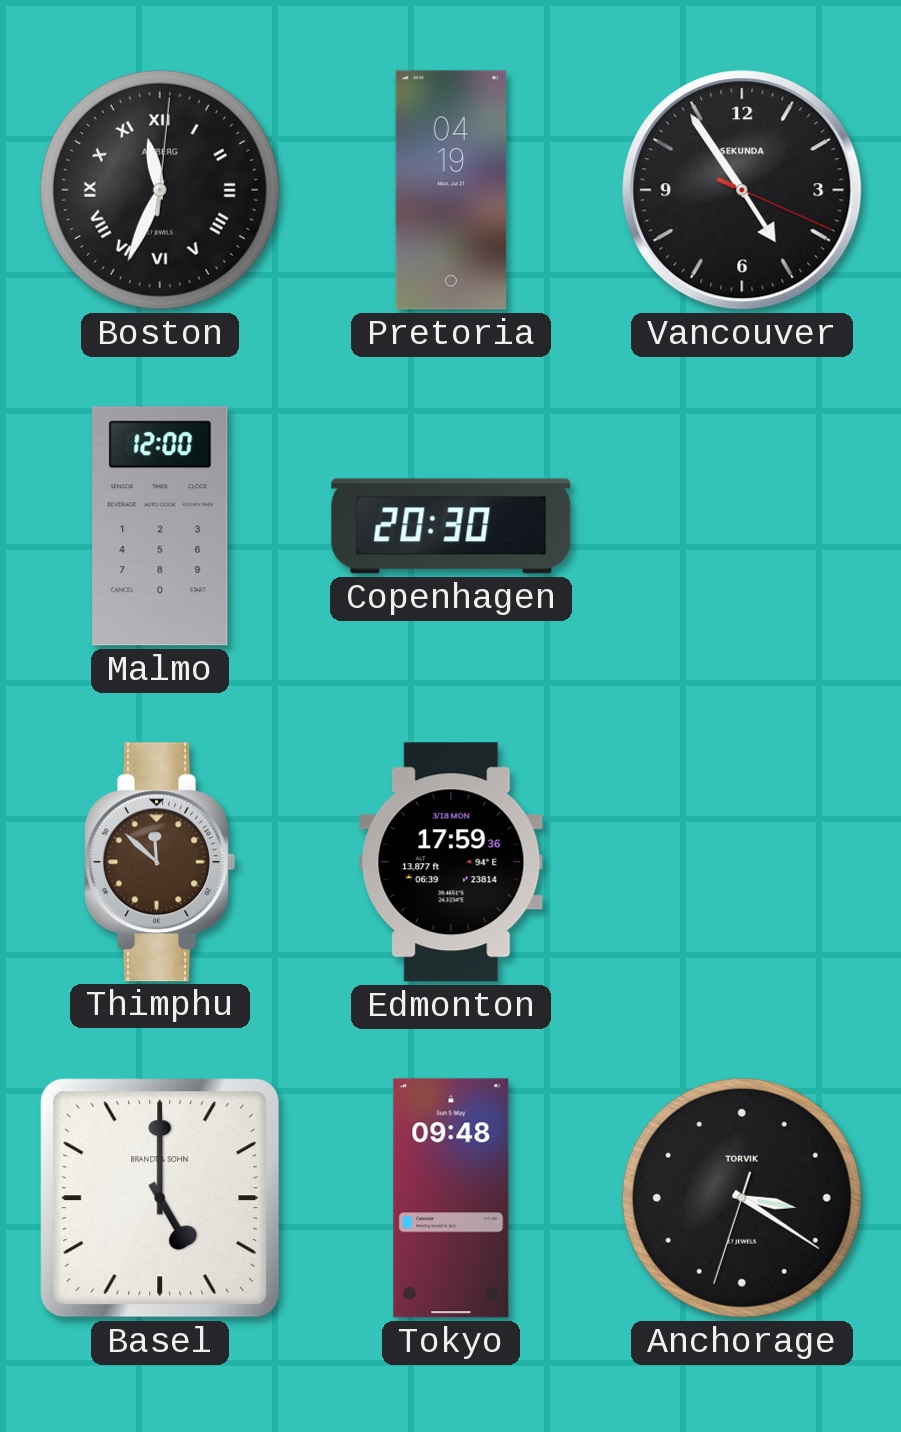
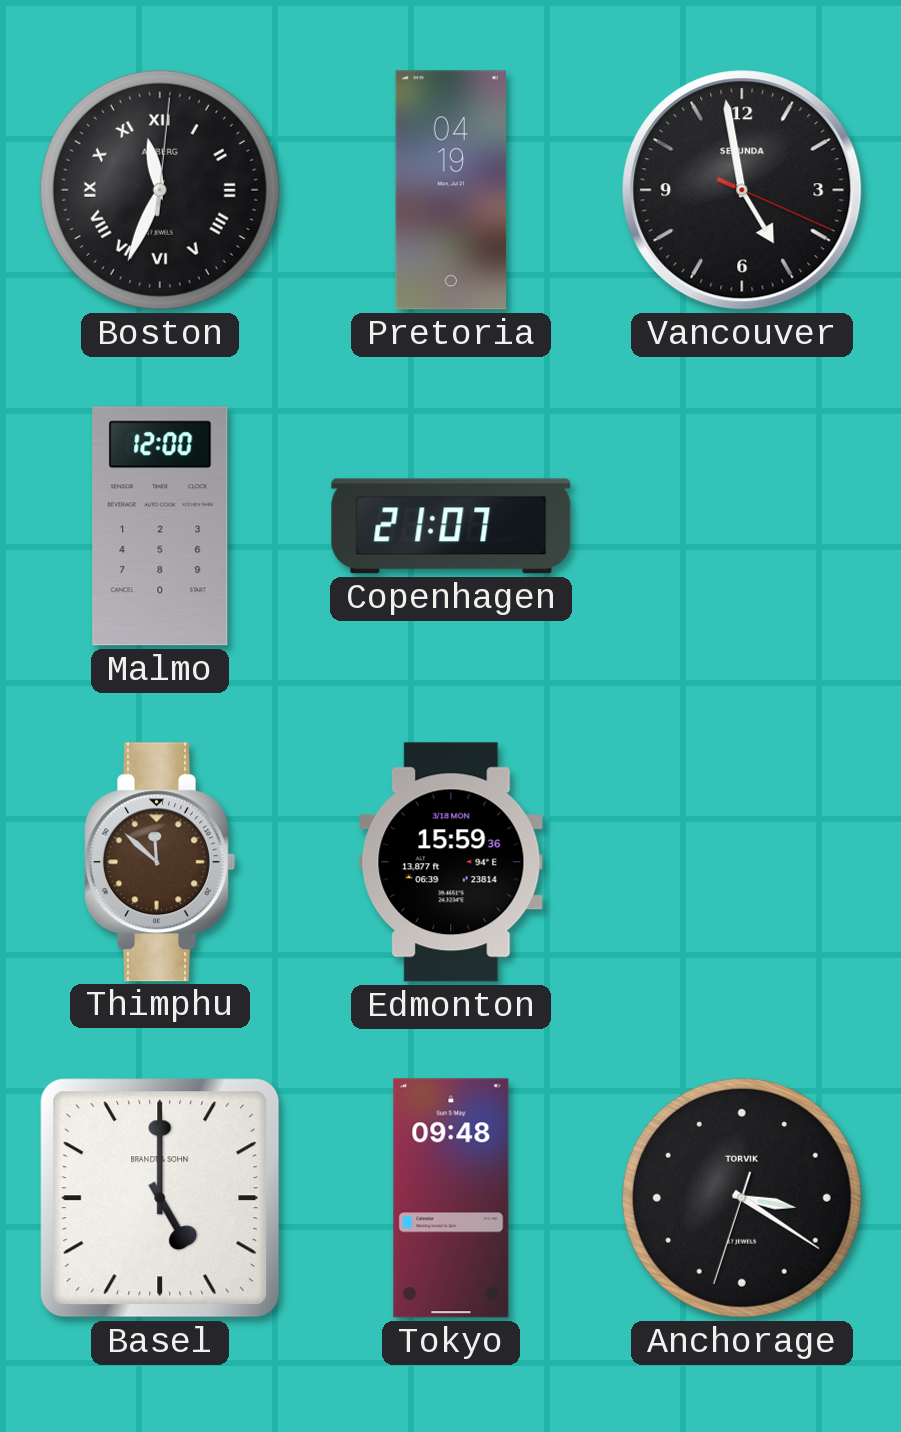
Vancouver: 4:54 -> 4:58 (742, 190)
Copenhagen: 20:30 -> 21:07 (451, 526)
Edmonton: 17:59 -> 15:59 (451, 862)
